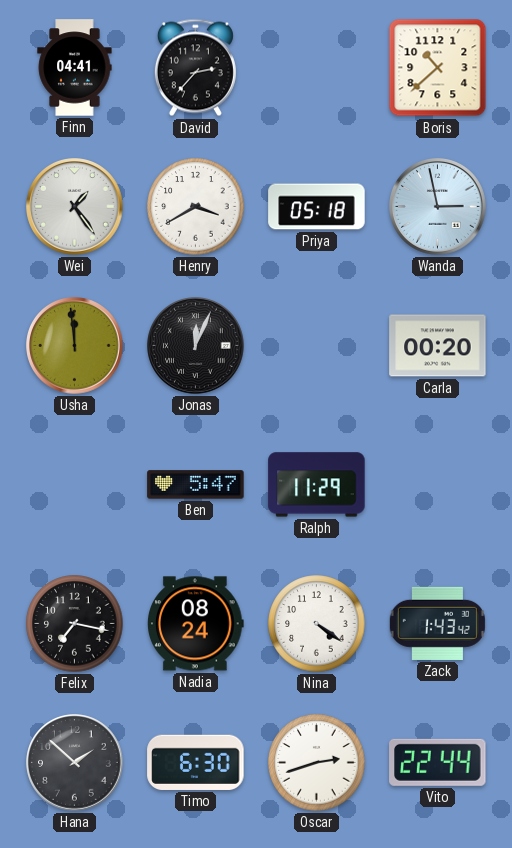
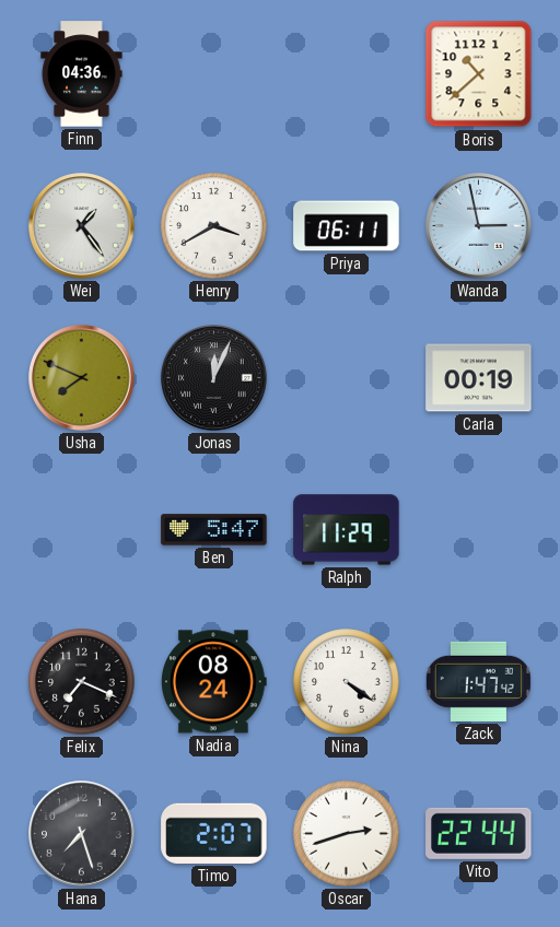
Finn: 04:41 -> 04:36 (82, 74)
David: 2:37 -> none (195, 68)
Priya: 05:18 -> 06:11 (347, 226)
Usha: 11:59 -> 7:49 (82, 378)
Carla: 00:20 -> 00:19 (479, 378)
Felix: 7:17 -> 7:19 (82, 682)
Zack: 1:43 -> 1:47 (478, 681)
Hana: 1:52 -> 7:27 (82, 834)
Timo: 6:30 -> 2:07 (214, 833)
